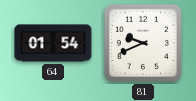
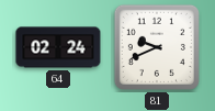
64: 01:54 -> 02:24 (58, 47)
